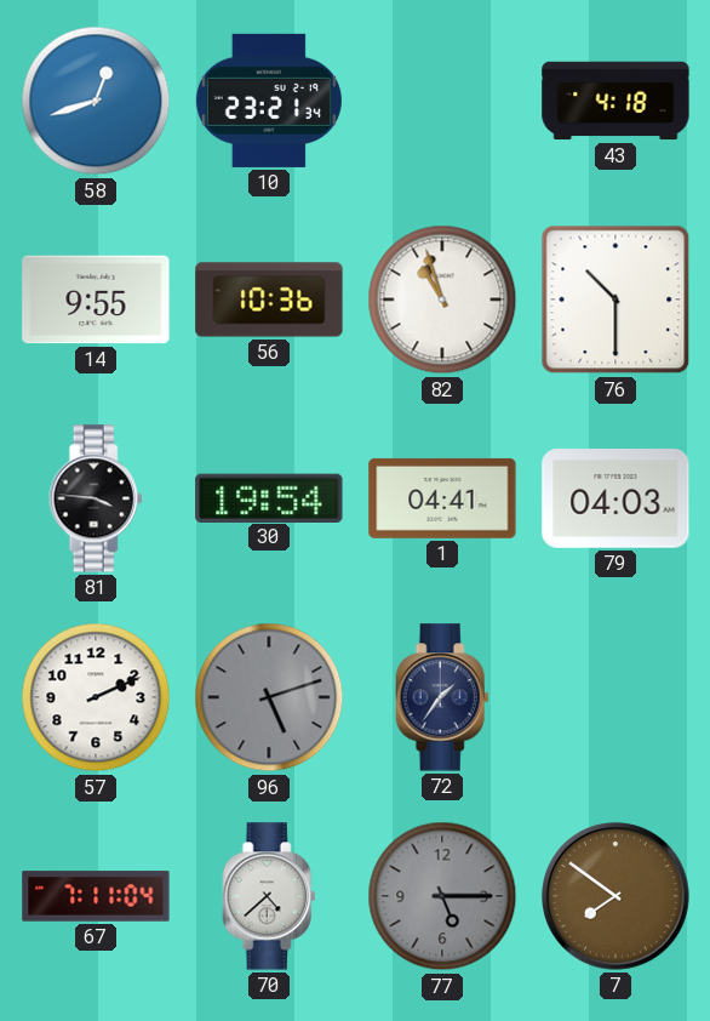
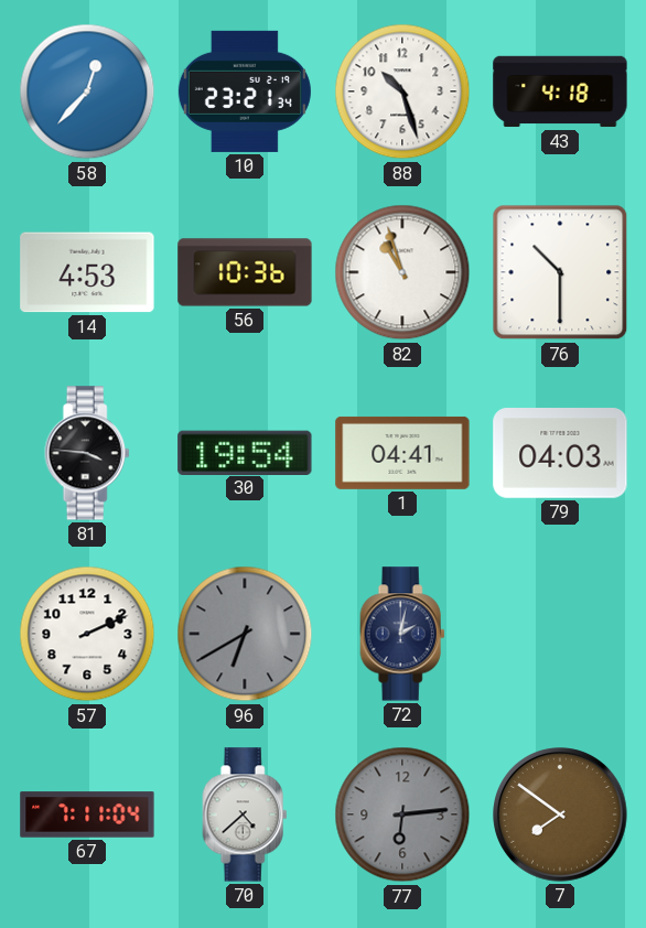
58: 12:42 -> 12:37 (87, 91)
88: none -> 10:27 (402, 91)
14: 9:55 -> 4:53 (87, 272)
96: 5:12 -> 6:40 (245, 634)
72: 1:36 -> 2:02 (402, 634)
77: 5:15 -> 6:14 (402, 814)
